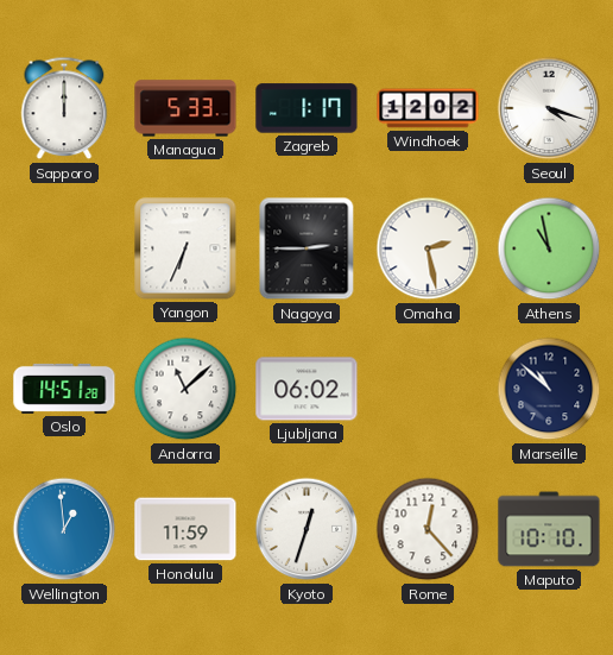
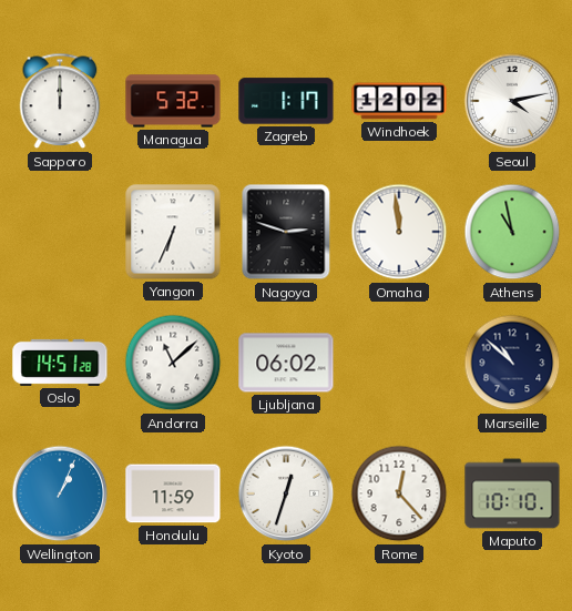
Managua: 5:33 -> 5:32 (173, 101)
Seoul: 4:18 -> 4:13 (512, 101)
Nagoya: 2:45 -> 2:48 (286, 232)
Omaha: 2:28 -> 11:59 (399, 232)
Wellington: 12:59 -> 1:04 (60, 493)
